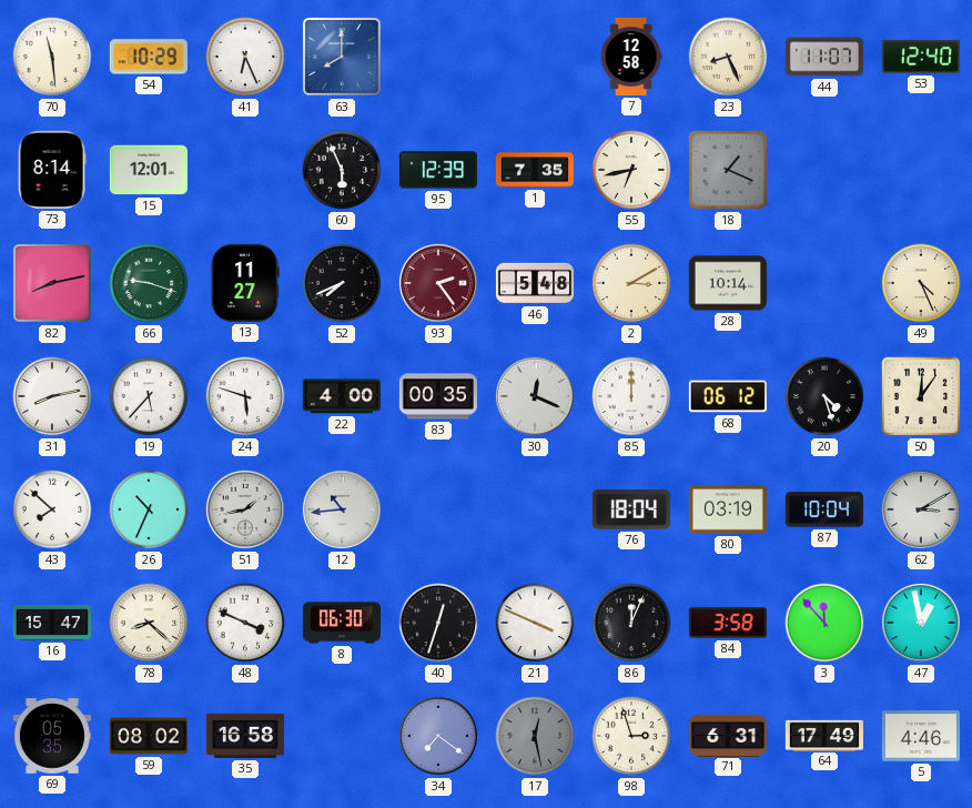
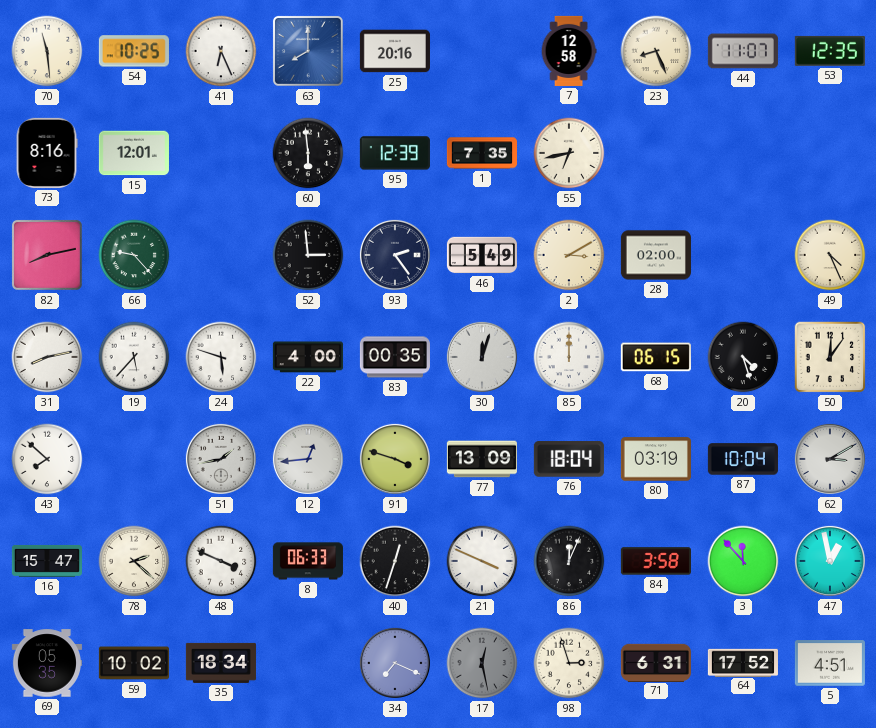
54: 10:29 -> 10:25 (134, 51)
25: none -> 20:16 (395, 51)
53: 12:40 -> 12:35 (830, 51)
73: 8:14 -> 8:16 (47, 153)
60: 5:56 -> 5:59 (308, 153)
18: 1:19 -> none (728, 170)
66: 9:18 -> 9:23 (134, 255)
13: 11:27 -> none (245, 283)
52: 7:41 -> 2:59 (308, 255)
93 dial: burgundy -> navy (395, 255)
46: 5:48 -> 5:49 (482, 255)
28: 10:14 -> 02:00 (656, 255)
30: 12:19 -> 12:03 (482, 357)
68: 06:12 -> 06:15 (656, 357)
26: 10:34 -> none (149, 509)
12: 10:44 -> 12:44 (308, 459)
91: none -> 3:48 (395, 459)
77: none -> 13:09 (482, 459)
78: 8:22 -> 2:22 (134, 561)
8: 06:30 -> 06:33 (308, 561)
59: 08:02 -> 10:02 (134, 663)
35: 16:58 -> 18:34 (221, 663)
34: 7:21 -> 7:19 (395, 663)
64: 17:49 -> 17:52 (743, 662)
5: 4:46 -> 4:51 (830, 663)
